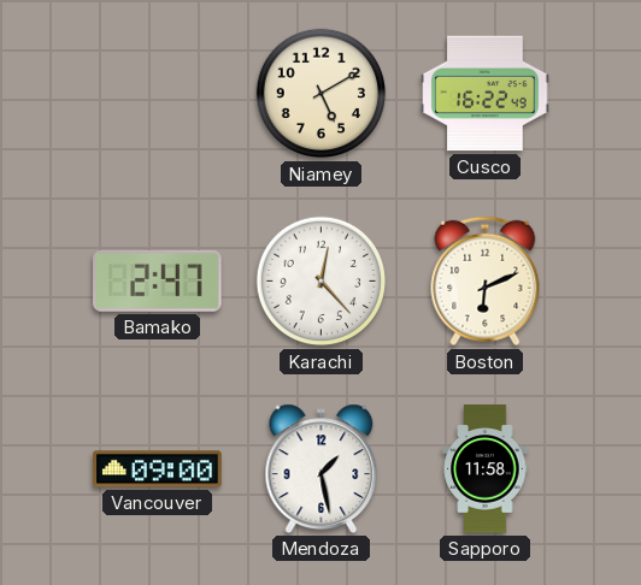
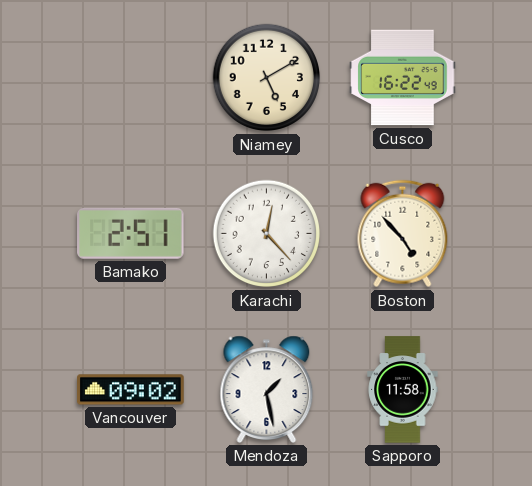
Bamako: 2:47 -> 2:51 (131, 233)
Boston: 6:11 -> 4:53 (403, 234)
Vancouver: 09:00 -> 09:02 (131, 390)
